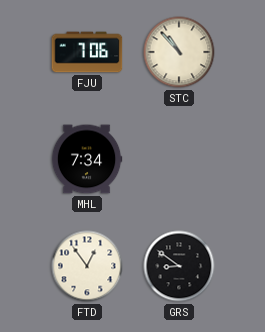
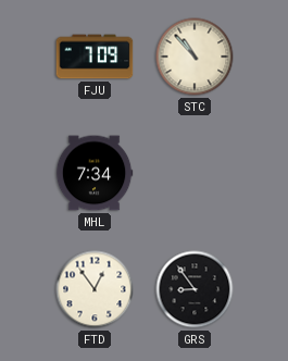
FJU: 7:06 -> 7:09 (95, 57)
GRS: 8:51 -> 8:54 (195, 289)
